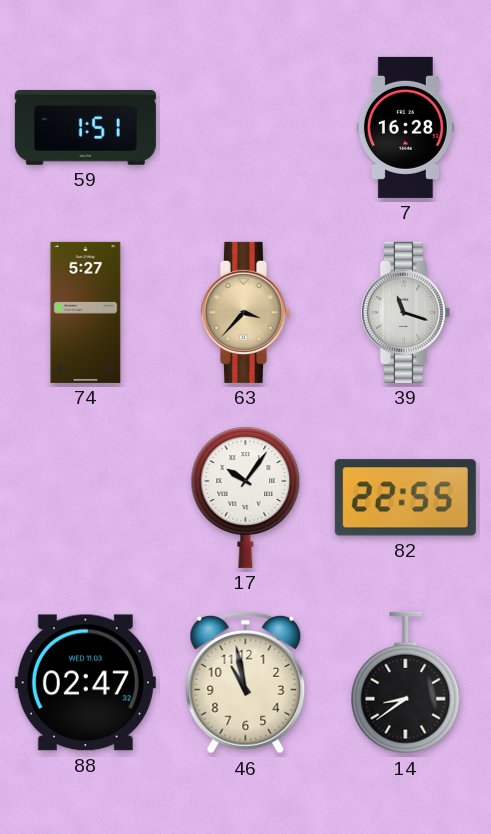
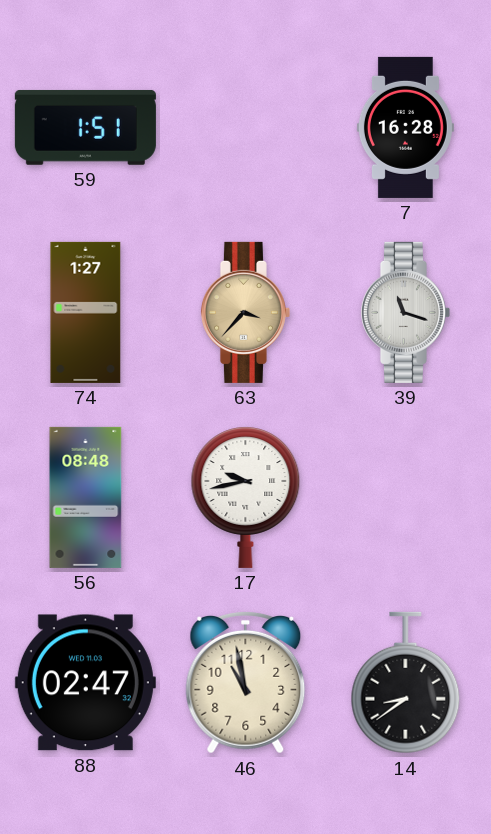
74: 5:27 -> 1:27 (86, 312)
56: none -> 08:48 (86, 497)
17: 10:06 -> 9:43 (246, 497)
82: 22:55 -> none (405, 498)
